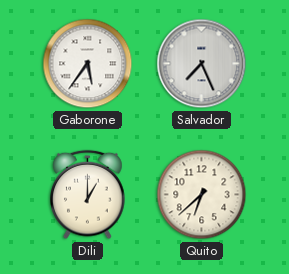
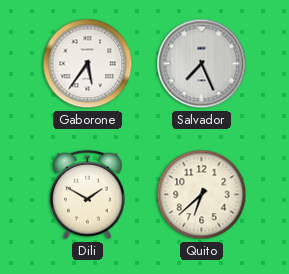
Dili: 1:00 -> 1:50 (88, 195)
